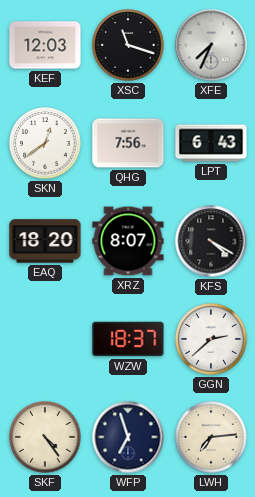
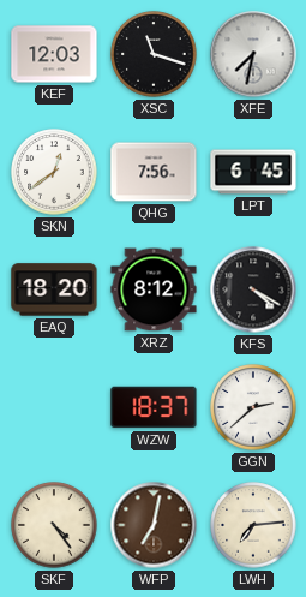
XFE: 7:34 -> 7:32 (253, 54)
LPT: 6:43 -> 6:45 (253, 172)
XRZ: 8:07 -> 8:12 (154, 289)
WFP: 6:57 -> 7:02 (154, 525)
WFP dial: navy -> brown (154, 525)
